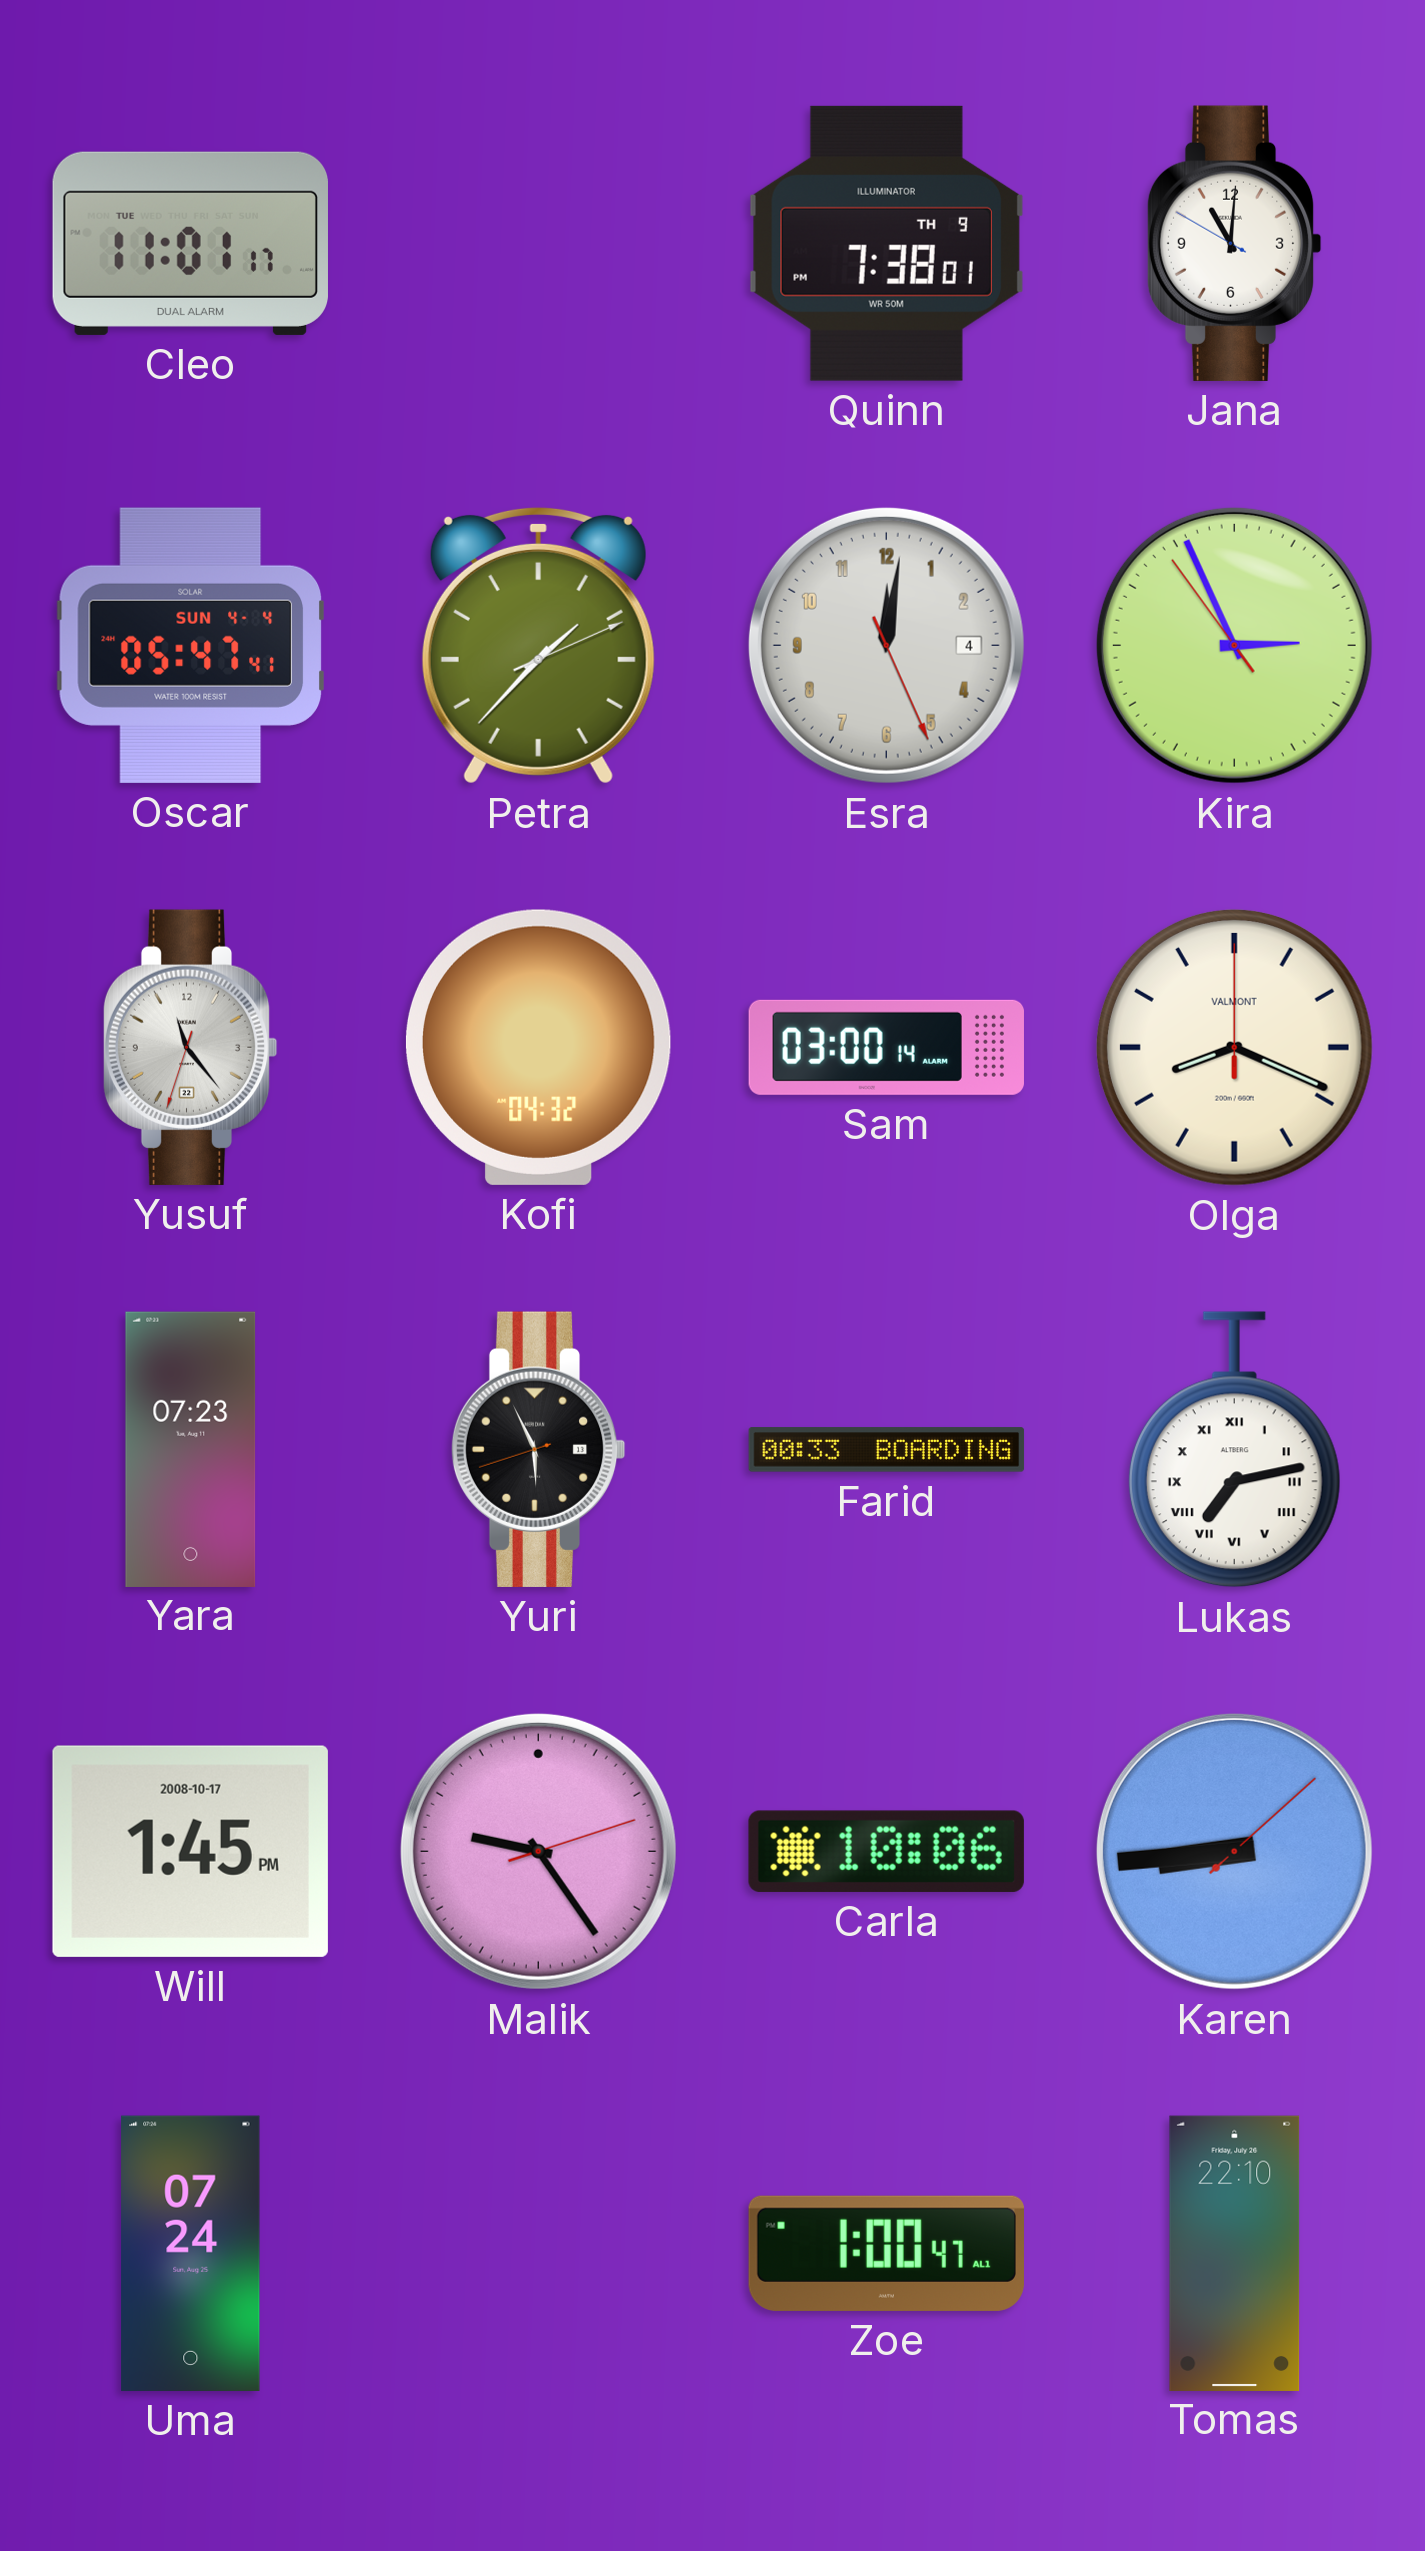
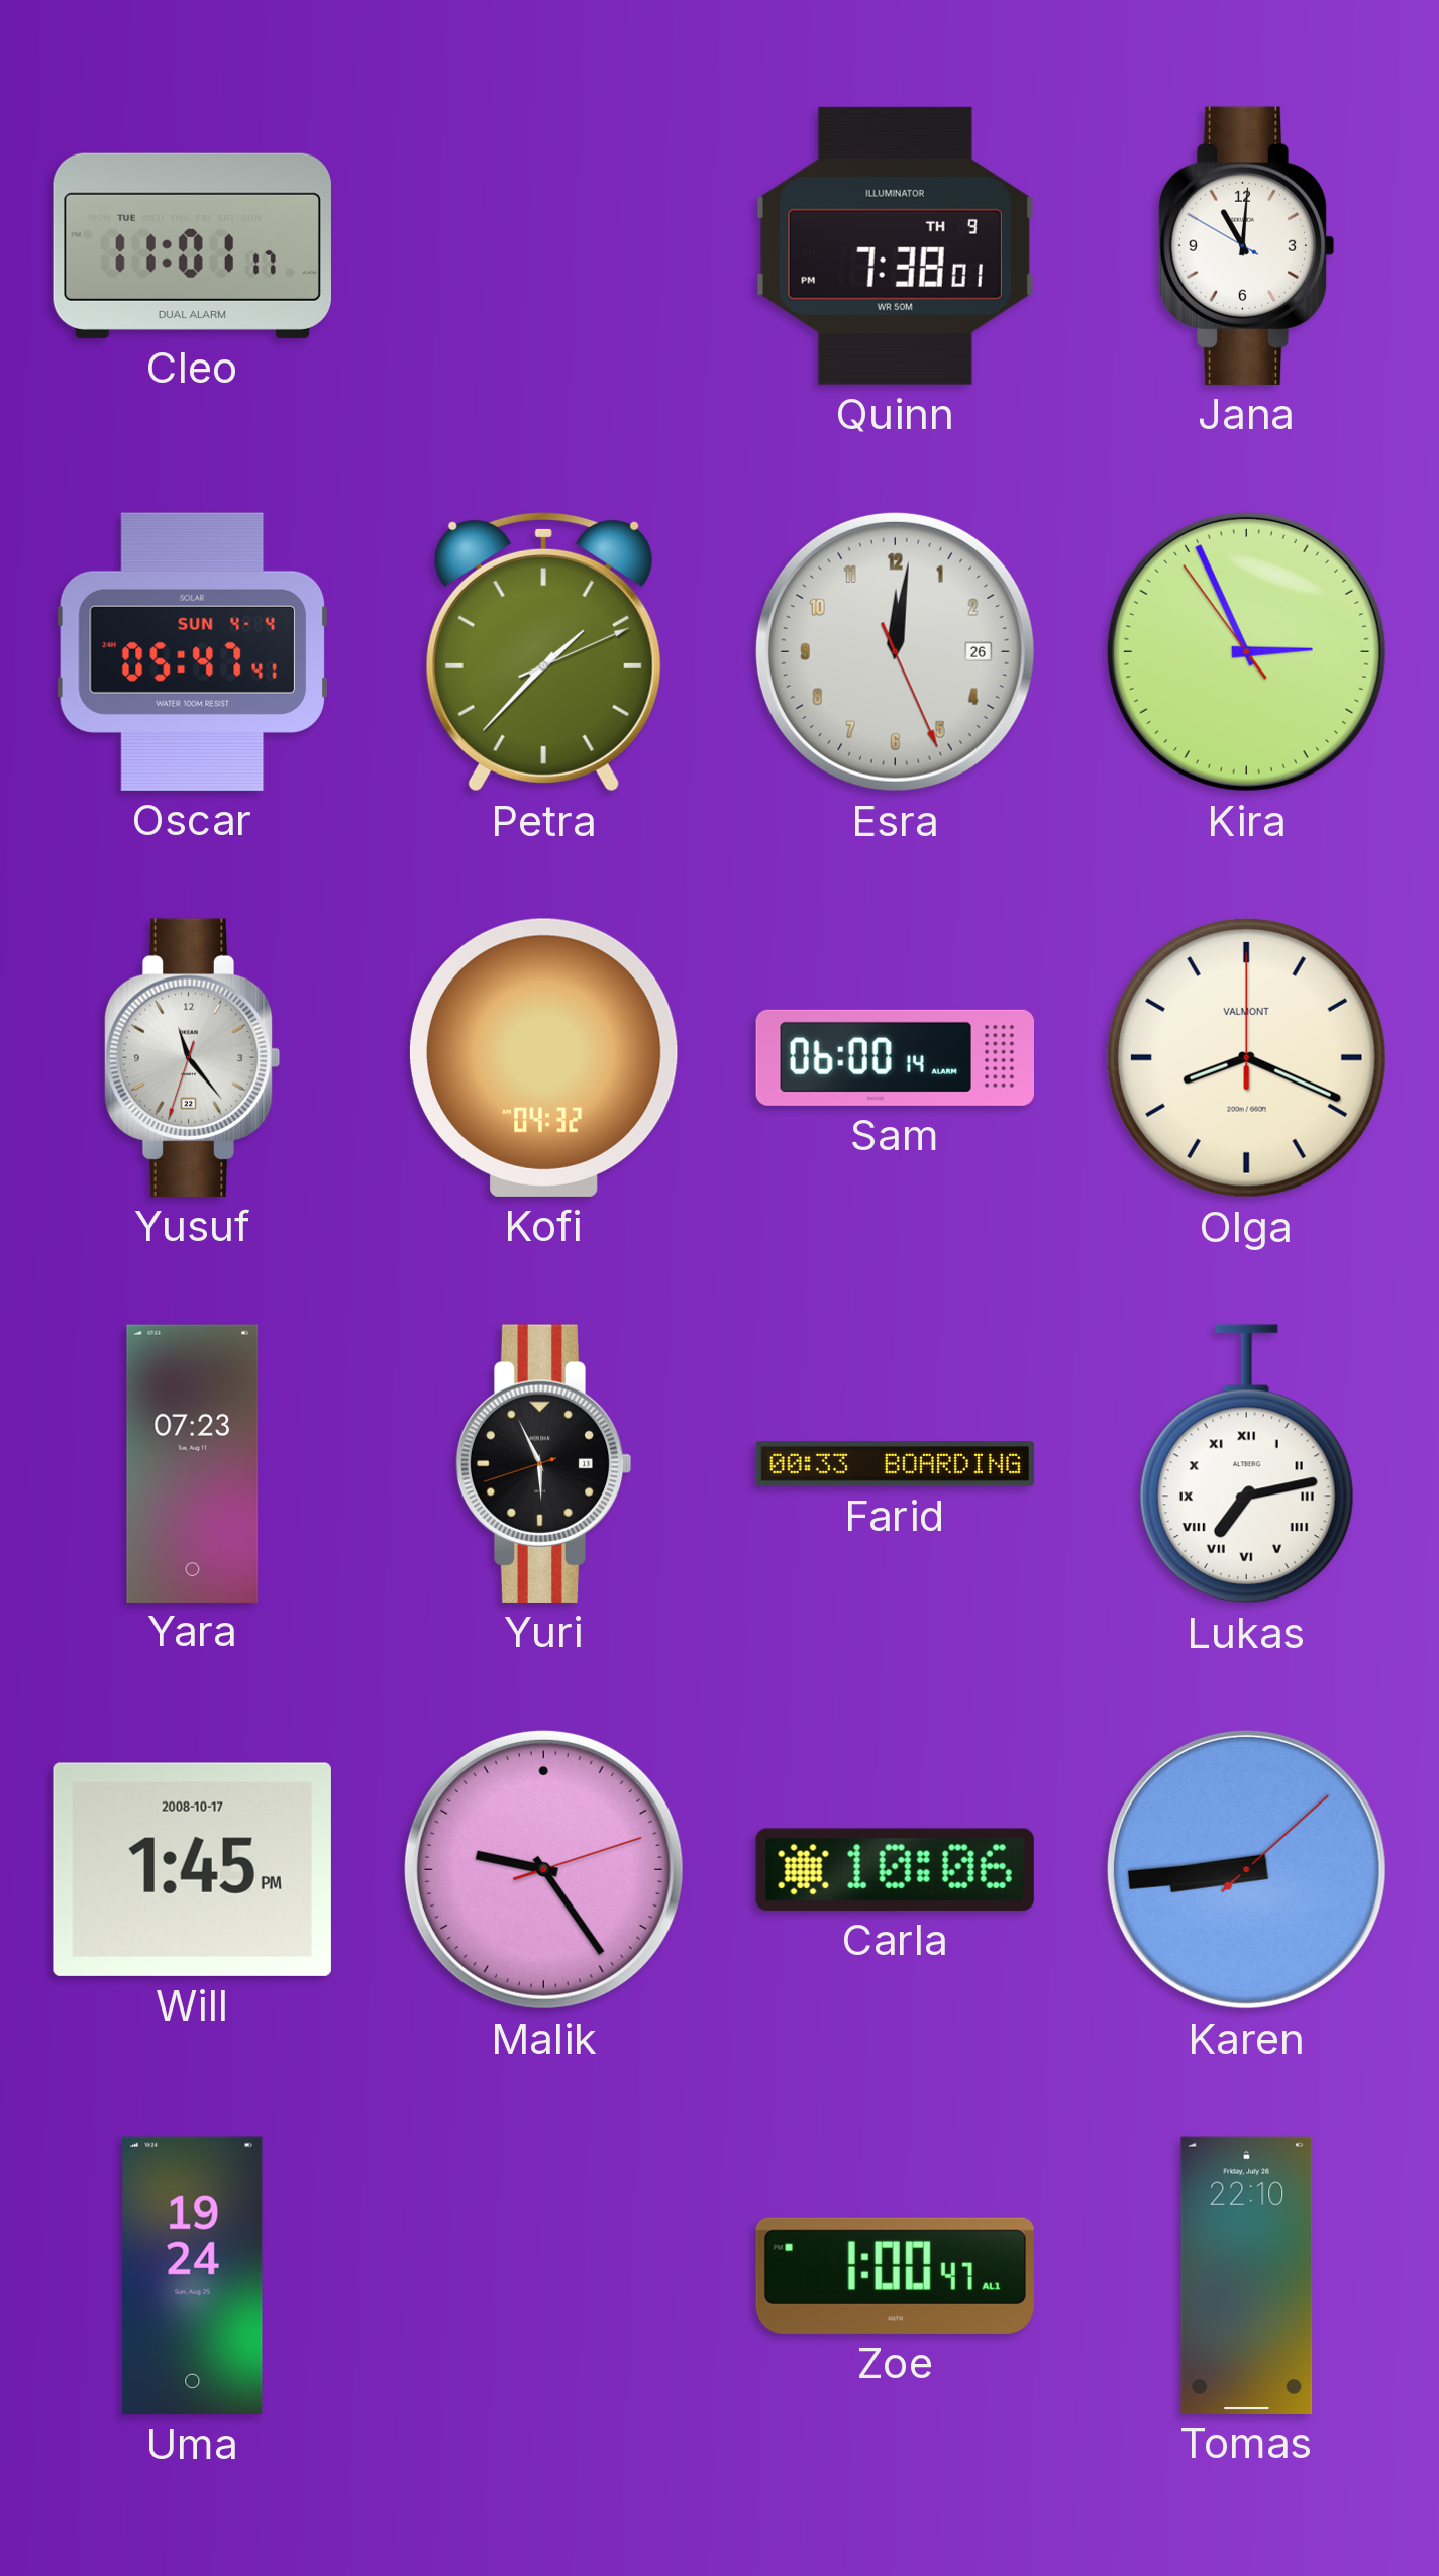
Esra date: 4 -> 26 (895, 651)
Sam: 03:00 -> 06:00 (895, 1057)
Uma: 07:24 -> 19:24 (193, 2275)
